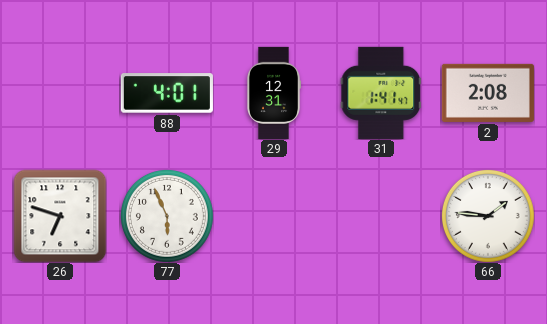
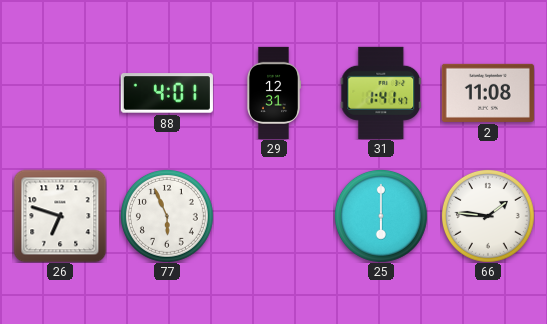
2: 2:08 -> 11:08 (488, 93)
25: none -> 6:00 (381, 216)
